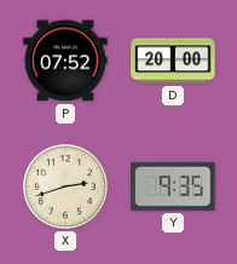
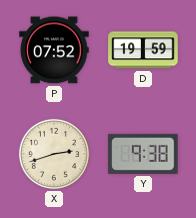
D: 20:00 -> 19:59 (143, 50)
Y: 9:35 -> 9:38 (143, 154)
